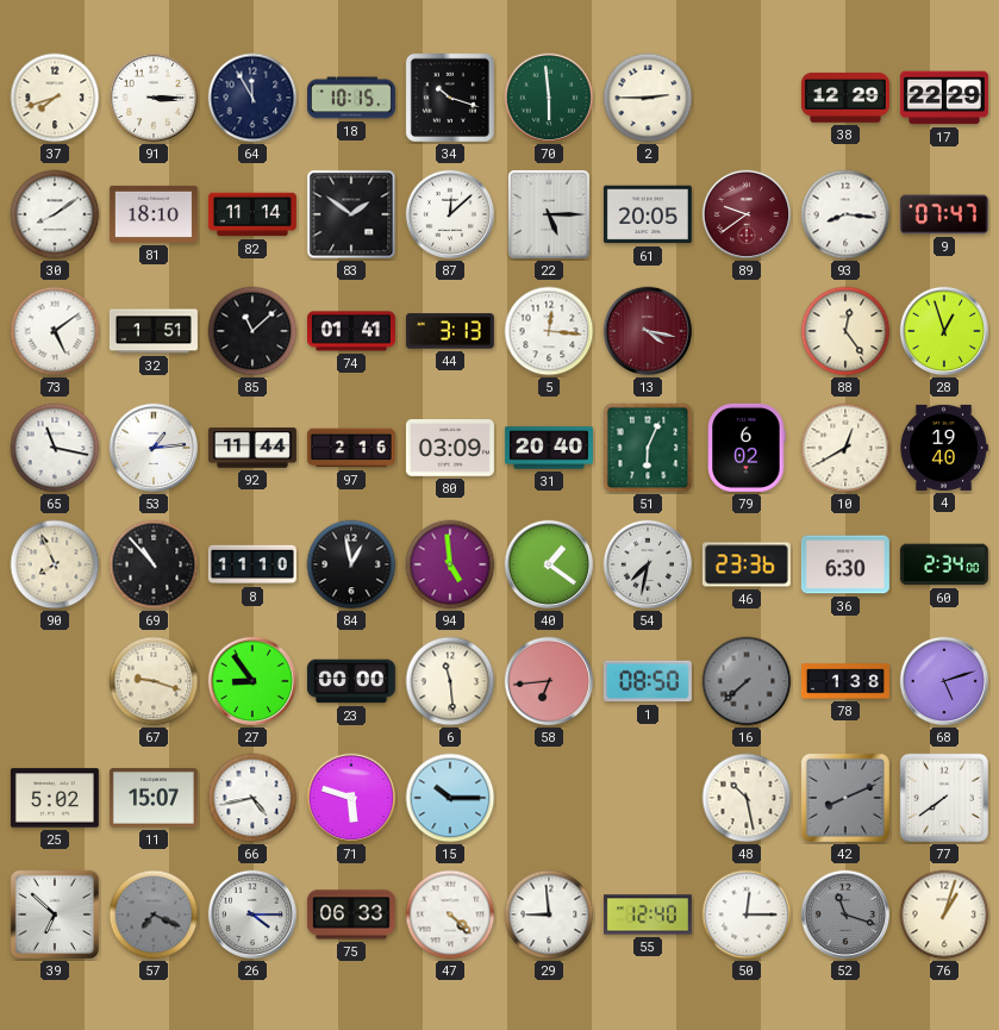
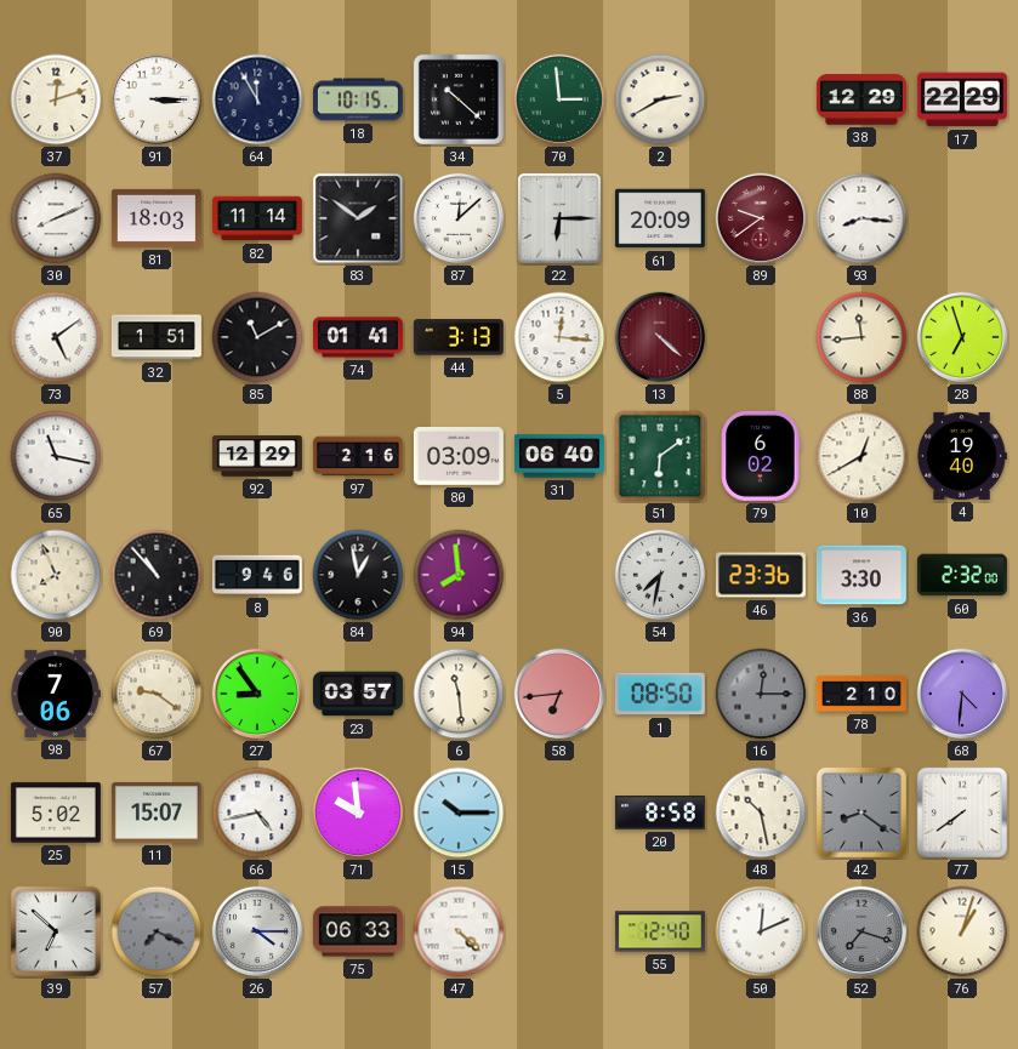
37: 7:42 -> 12:12 (56, 99)
34: 10:18 -> 10:22 (459, 99)
70: 5:59 -> 2:59 (559, 99)
2: 2:45 -> 2:40 (660, 99)
30: 8:09 -> 8:11 (56, 218)
81: 18:10 -> 18:03 (157, 218)
22: 5:15 -> 6:15 (559, 218)
61: 20:05 -> 20:09 (660, 218)
9: 07:47 -> none (944, 214)
85: 11:08 -> 11:10 (257, 337)
13: 4:17 -> 4:22 (660, 337)
88: 12:24 -> 11:44 (861, 337)
28: 12:57 -> 6:57 (962, 337)
53: 1:14 -> none (154, 448)
92: 11:44 -> 12:29 (257, 456)
31: 20:40 -> 06:40 (559, 456)
51: 6:04 -> 6:09 (660, 456)
8: 11:10 -> 9:46 (257, 575)
94: 4:59 -> 7:59 (459, 575)
40: 1:21 -> none (549, 564)
36: 6:30 -> 3:30 (861, 575)
60: 2:34 -> 2:32 (962, 575)
98: none -> 7:06 (56, 694)
67: 9:18 -> 9:21 (157, 694)
23: 00:00 -> 03:57 (358, 694)
16: 7:38 -> 12:15 (761, 694)
78: 1:38 -> 2:10 (861, 694)
68: 5:12 -> 4:31 (962, 694)
71: 5:48 -> 9:59 (358, 813)
20: none -> 8:58 (660, 813)
42: 8:11 -> 8:21 (861, 813)
29: 8:59 -> none (549, 914)
50: 12:15 -> 12:11 (761, 931)
52: 11:18 -> 7:18 (861, 931)
